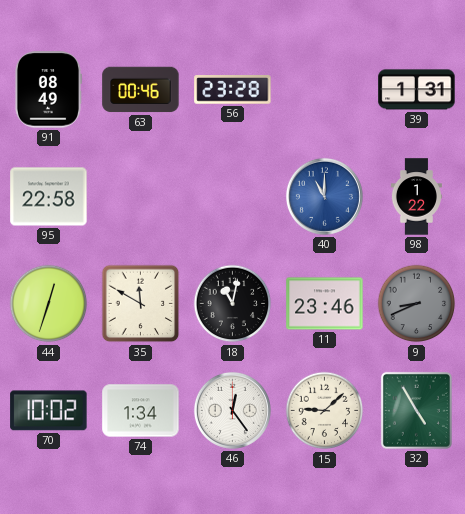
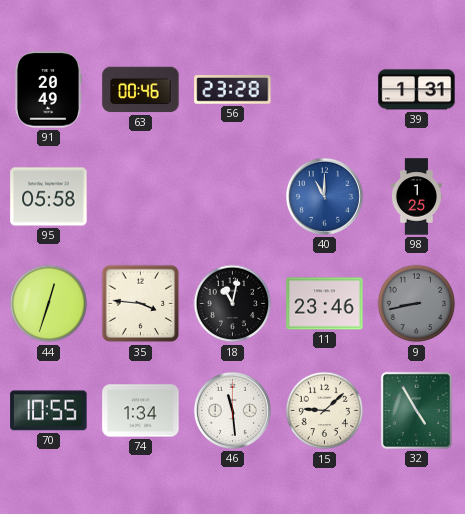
91: 08:49 -> 20:49 (48, 90)
95: 22:58 -> 05:58 (49, 197)
98: 1:22 -> 1:25 (416, 197)
35: 11:50 -> 3:46 (141, 304)
9: 8:41 -> 8:43 (417, 304)
70: 10:02 -> 10:55 (49, 411)
46: 12:24 -> 11:29 (232, 410)
